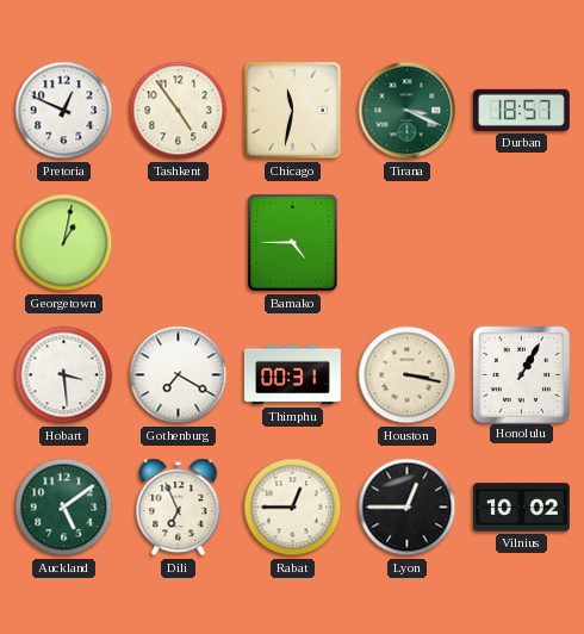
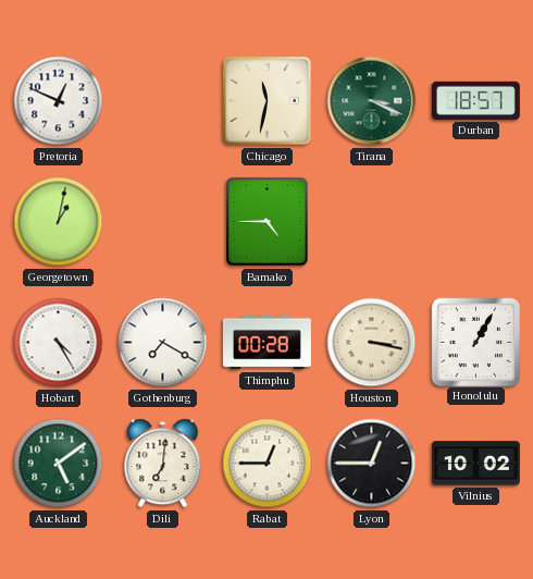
Tashkent: 4:54 -> none (179, 111)
Hobart: 3:29 -> 4:25 (59, 343)
Thimphu: 00:31 -> 00:28 (266, 343)
Dili: 6:56 -> 7:01 (163, 464)
